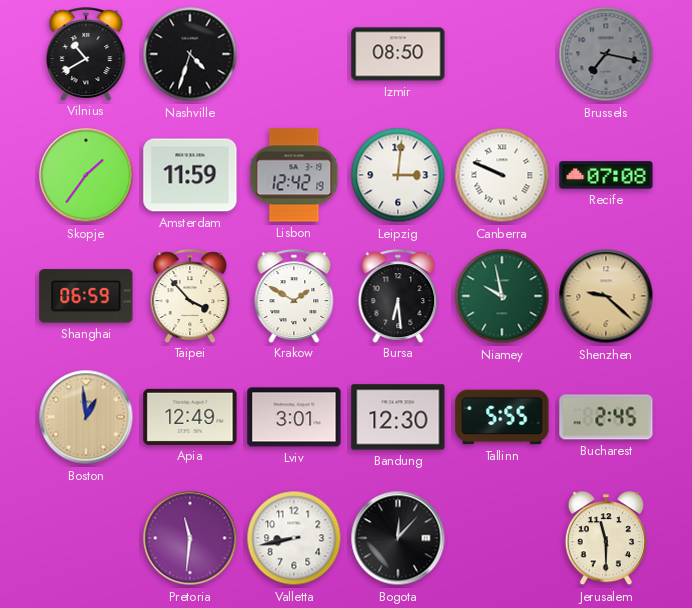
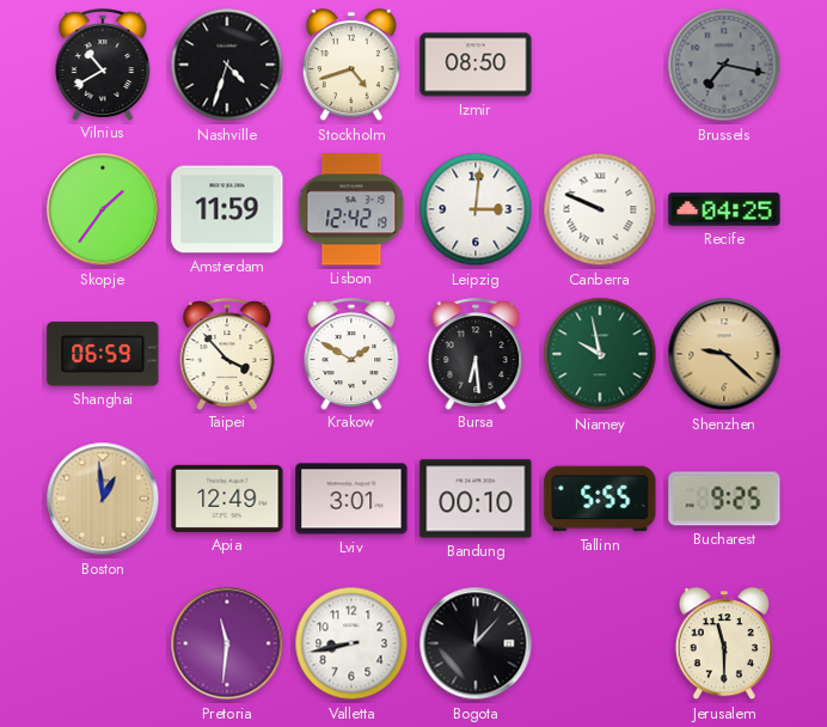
Stockholm: none -> 4:42 (351, 66)
Recife: 07:08 -> 04:25 (724, 209)
Bandung: 12:30 -> 00:10 (476, 499)
Bucharest: 2:45 -> 9:25 (724, 499)
